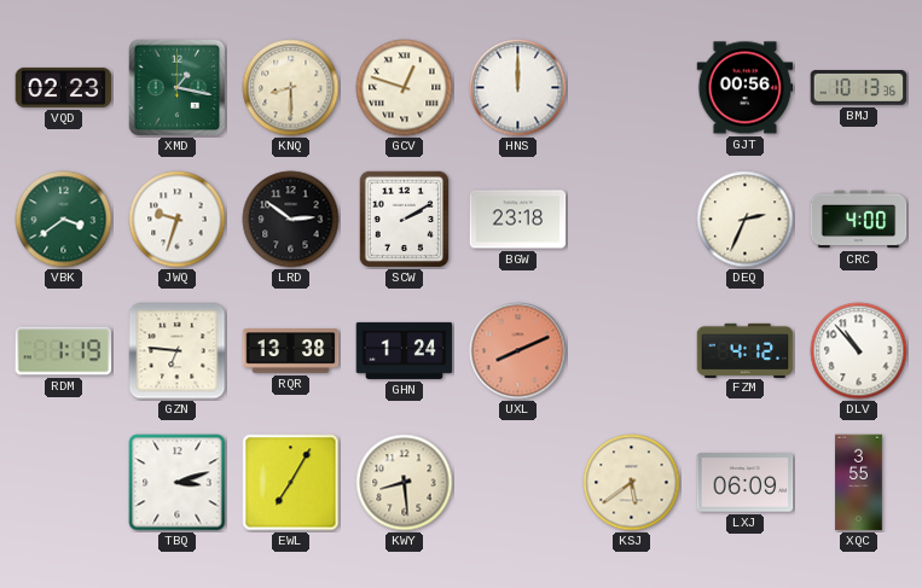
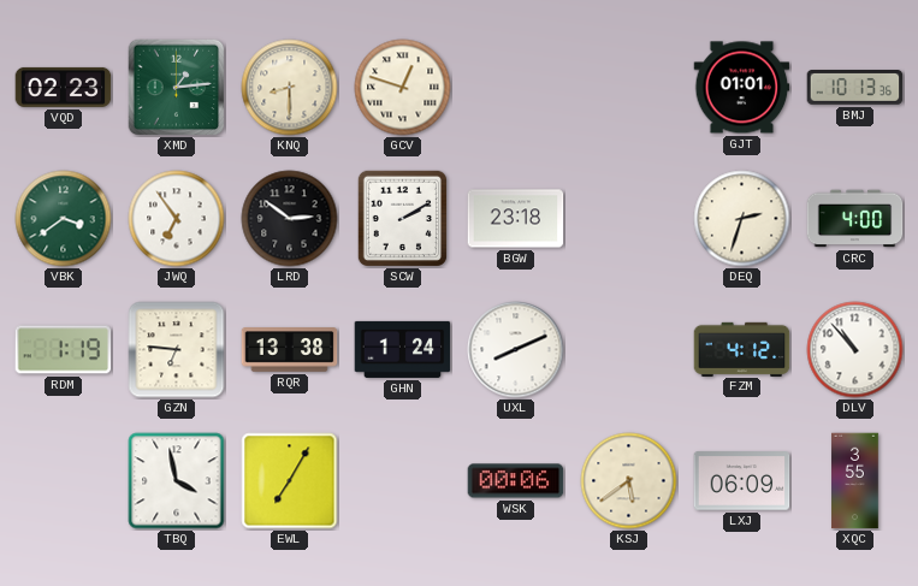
XMD: 1:17 -> 1:14 (177, 88)
HNS: 12:00 -> none (518, 88)
GJT: 00:56 -> 01:01 (742, 88)
JWQ: 9:33 -> 6:54 (177, 219)
DEQ: 2:34 -> 2:33 (742, 219)
UXL dial: salmon -> white (516, 350)
TBQ: 3:12 -> 3:58 (177, 481)
KWY: 8:29 -> none (405, 483)
WSK: none -> 00:06 (516, 481)
